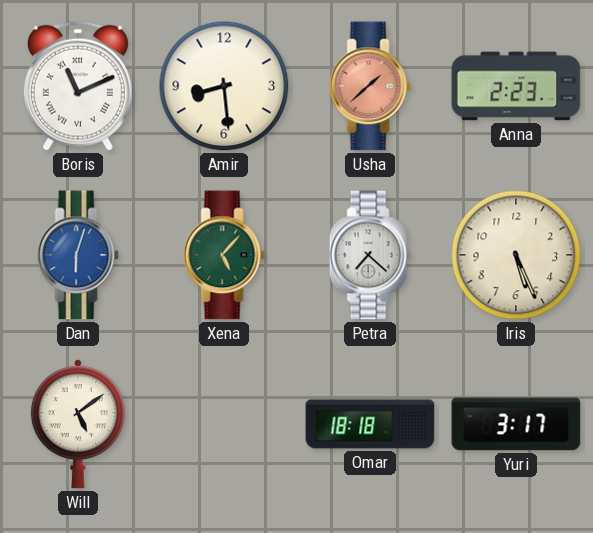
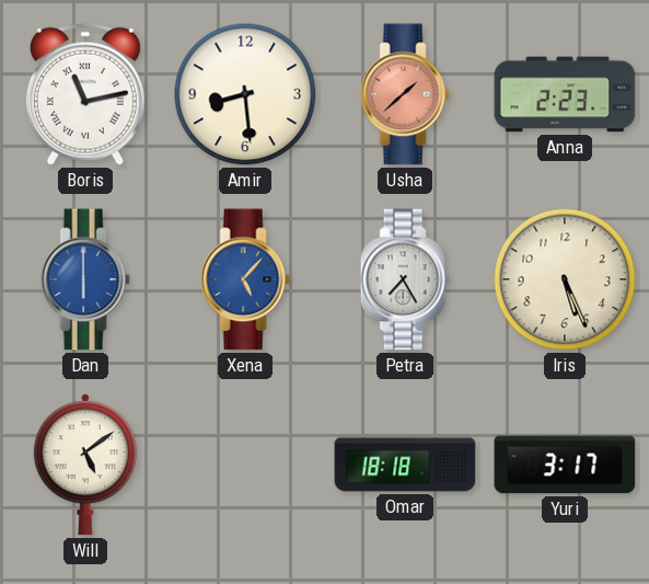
Boris: 11:11 -> 11:13 (85, 94)
Dan: 6:03 -> 6:00 (85, 279)
Xena dial: green -> blue (245, 279)
Petra: 7:22 -> 7:25 (405, 279)
